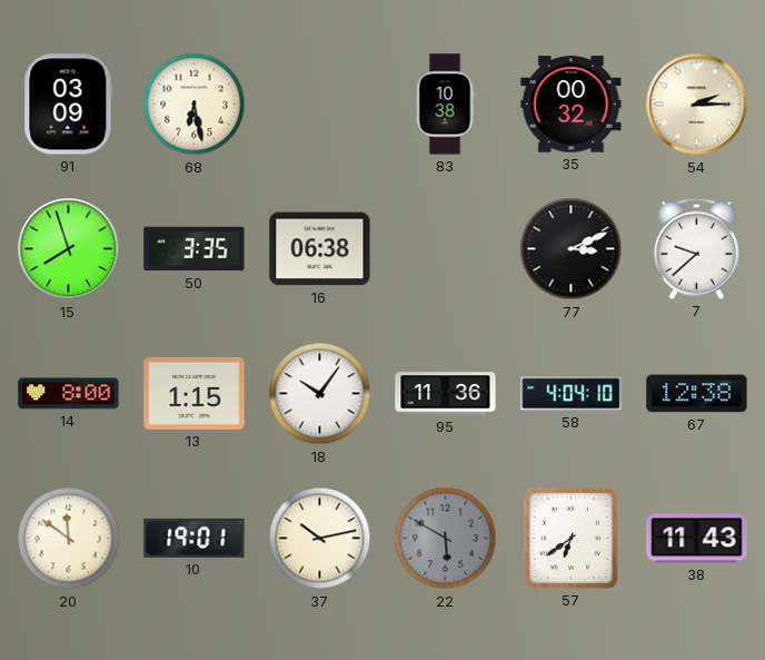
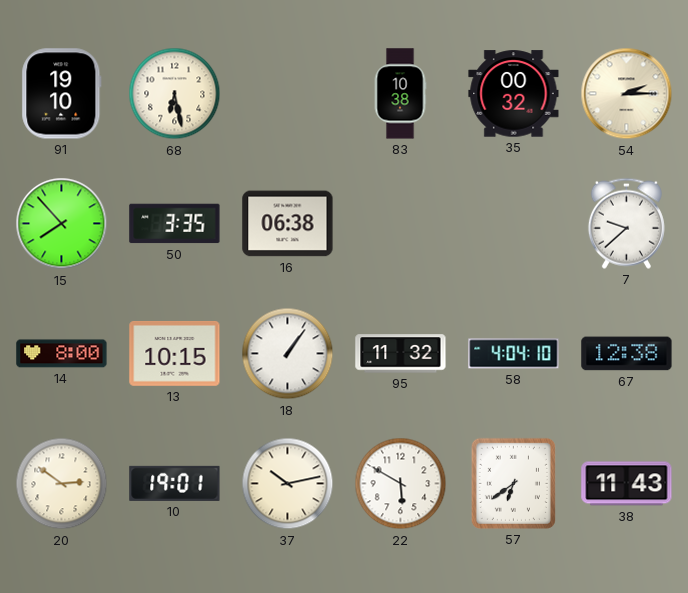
91: 03:09 -> 19:10 (62, 94)
15: 7:57 -> 7:53 (62, 224)
77: 3:11 -> none (572, 249)
13: 1:15 -> 10:15 (175, 353)
18: 10:06 -> 1:06 (288, 354)
95: 11:36 -> 11:32 (401, 354)
20: 11:51 -> 2:51 (62, 484)
22 dial: grey -> white (401, 484)
